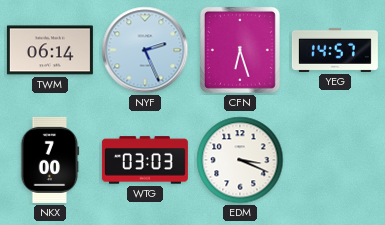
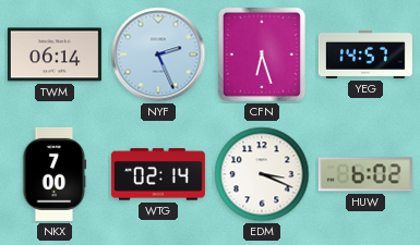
WTG: 03:03 -> 02:14 (158, 174)
HUW: none -> 6:02 (365, 174)
